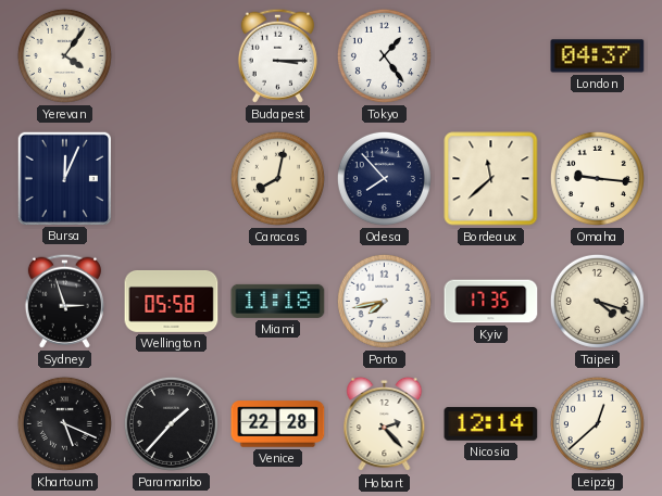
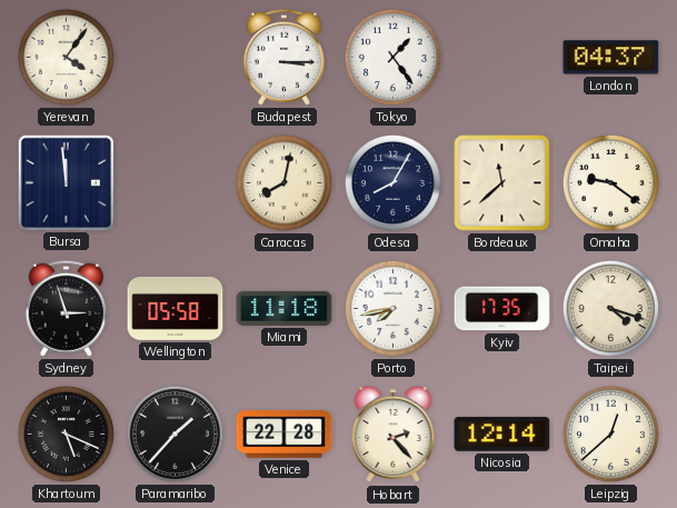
Bursa: 12:04 -> 11:59 (66, 182)
Odesa: 7:53 -> 8:05 (392, 182)
Omaha: 9:16 -> 9:21 (610, 182)
